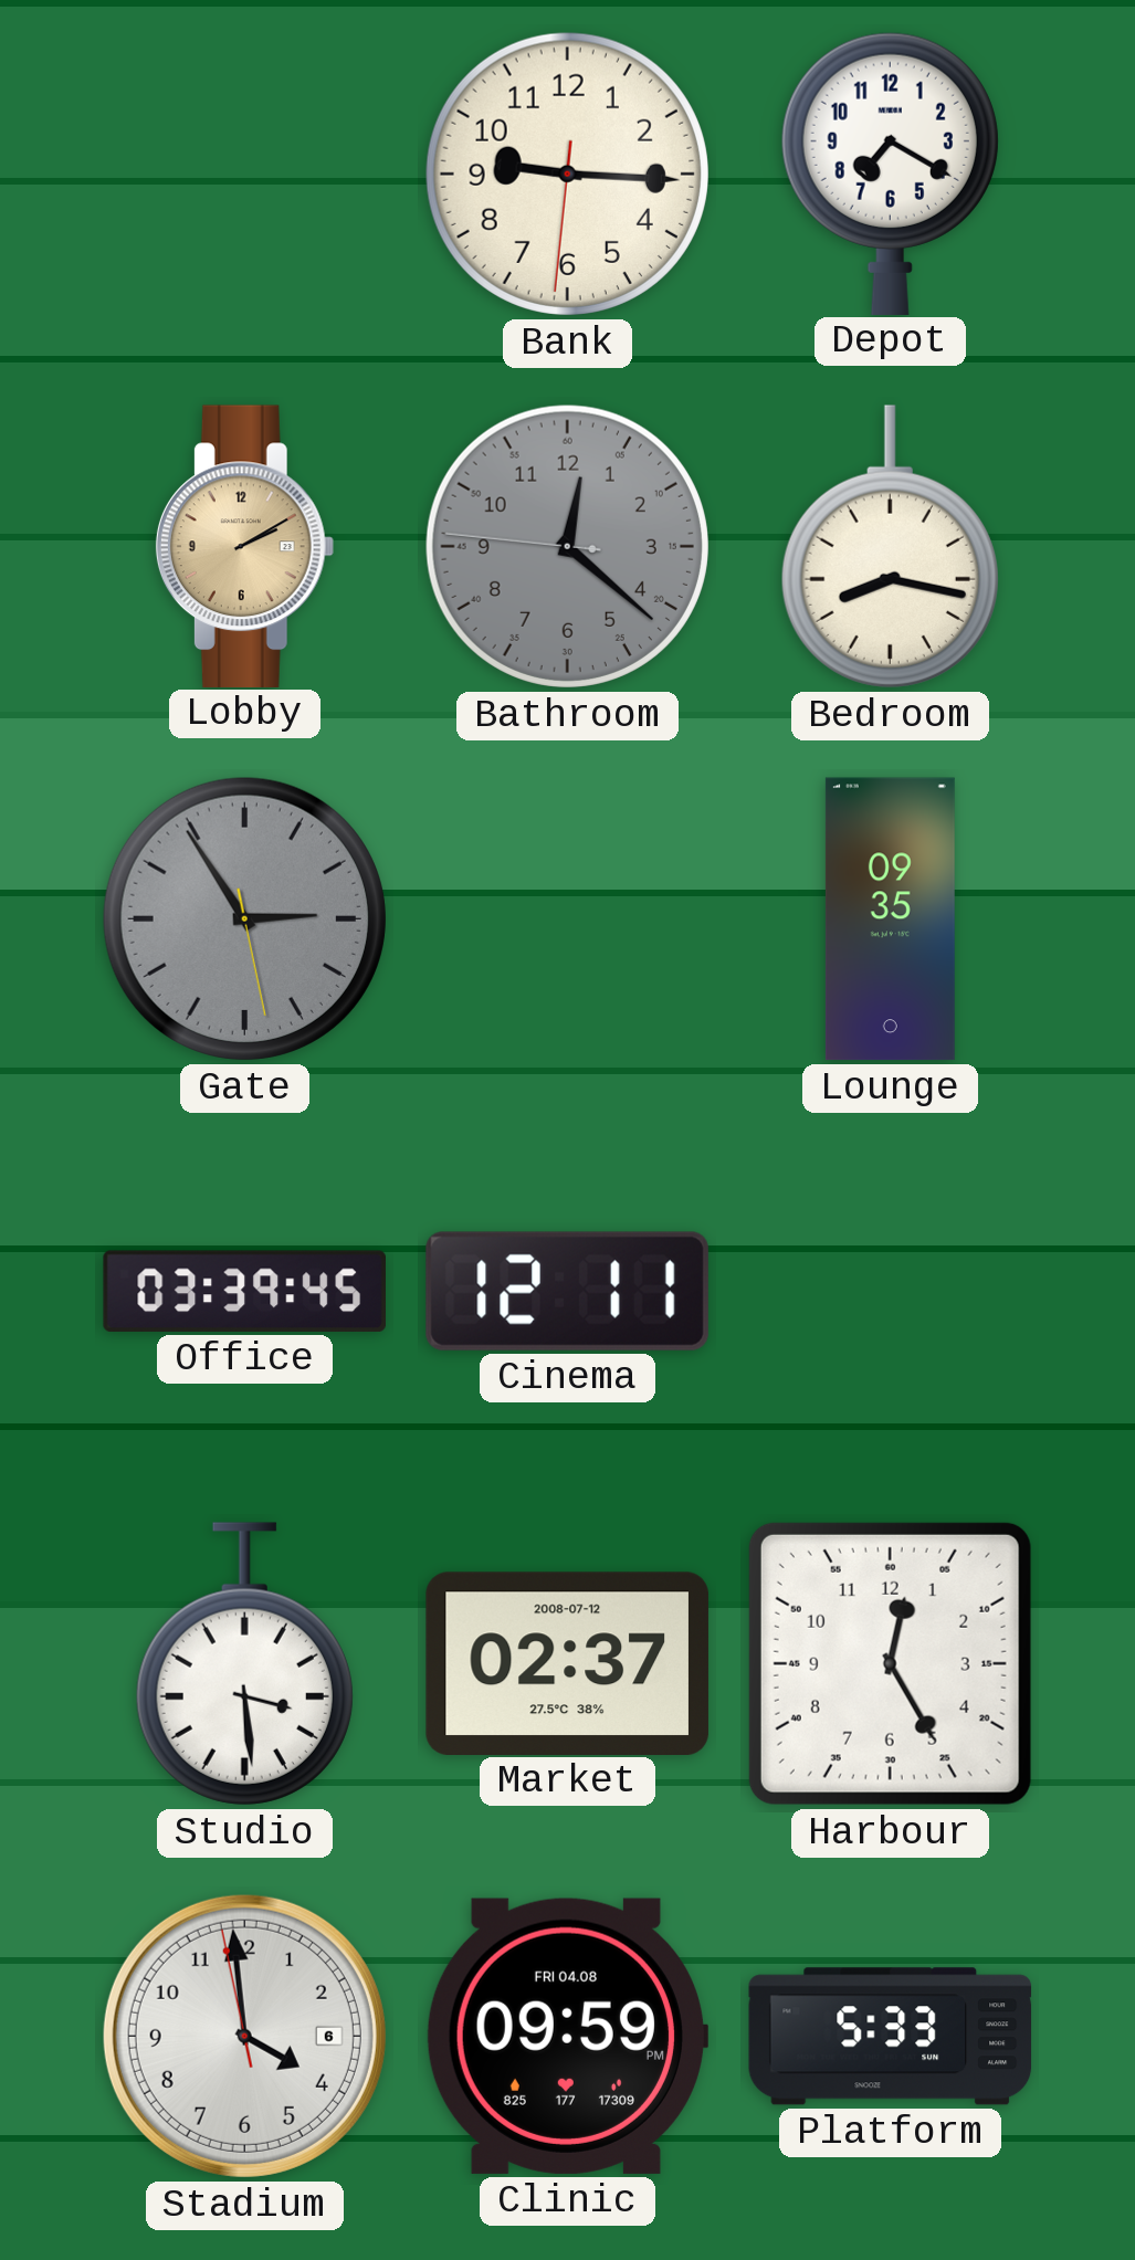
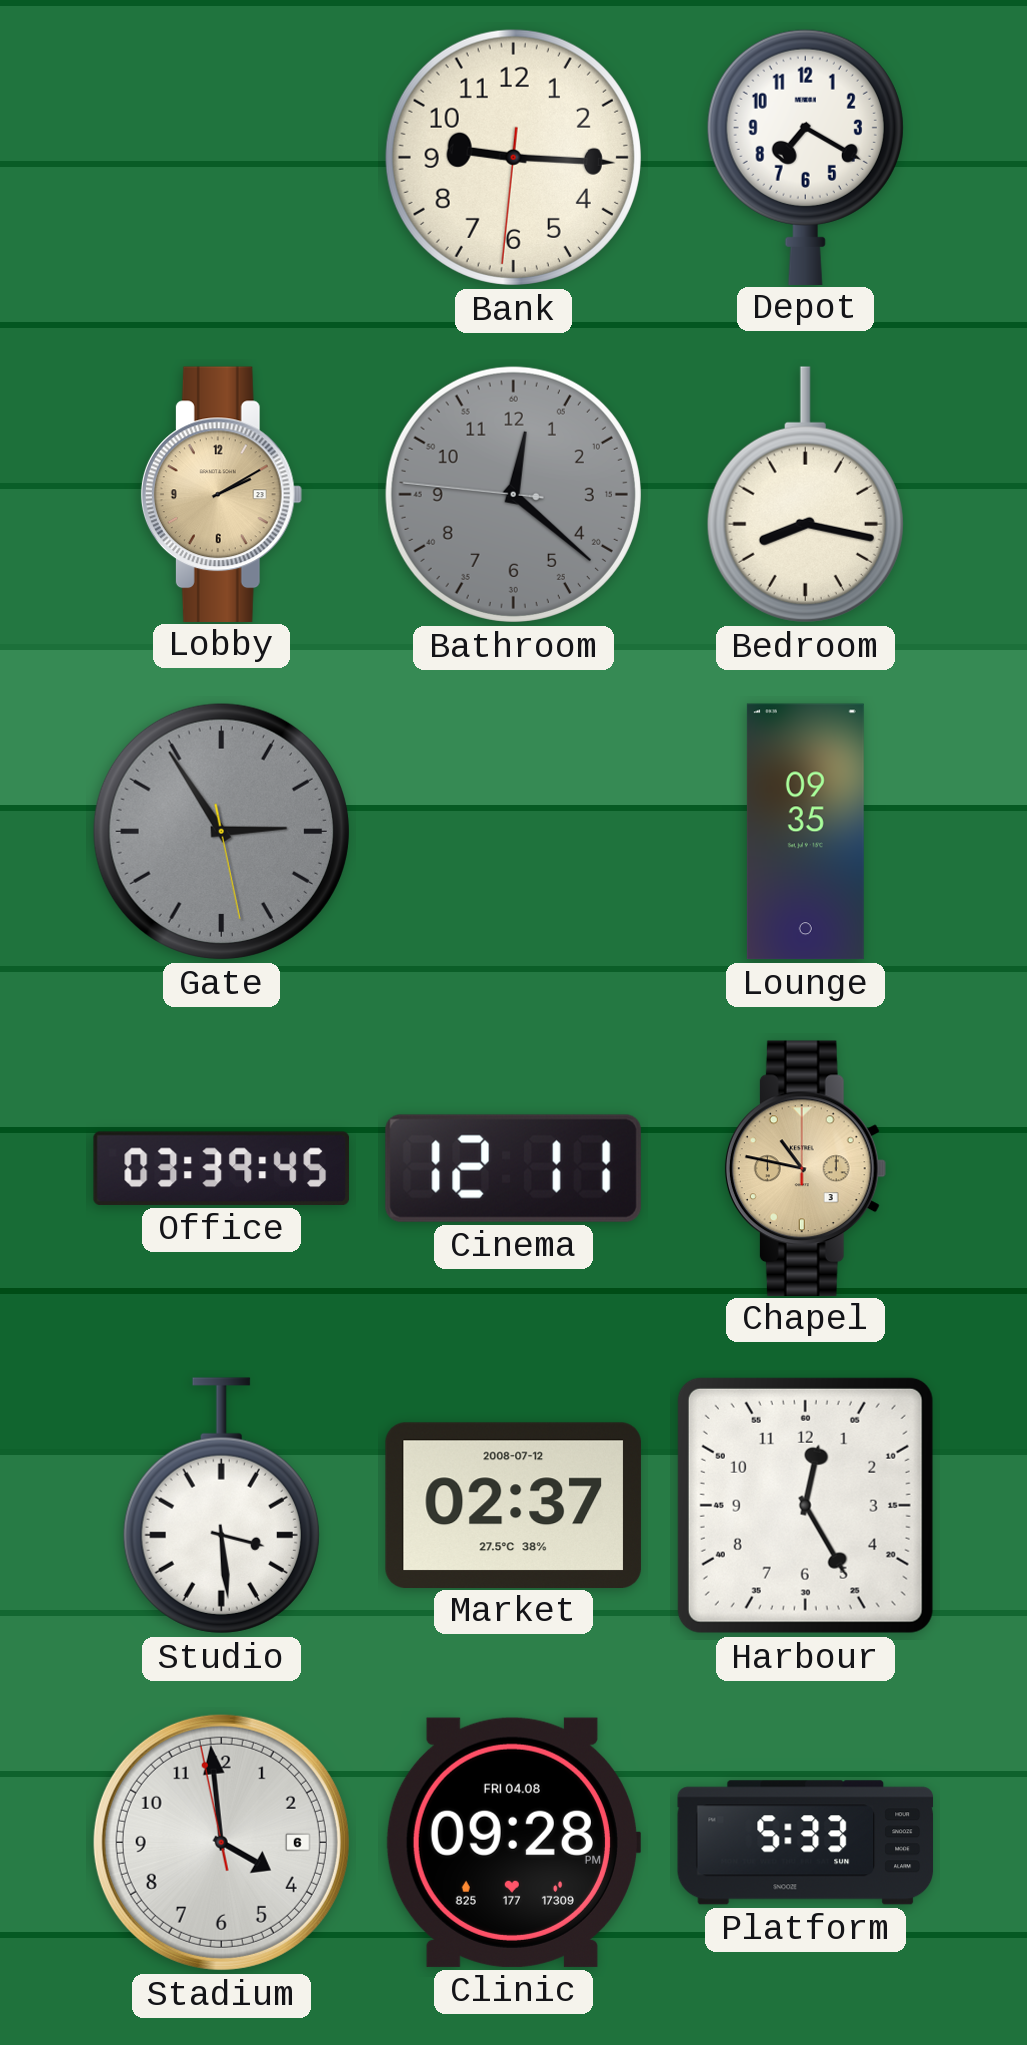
Chapel: none -> 10:47 (805, 1168)
Clinic: 09:59 -> 09:28 (513, 1842)
